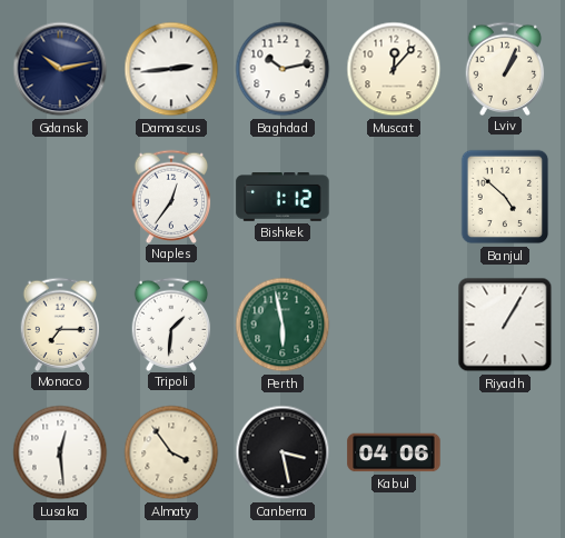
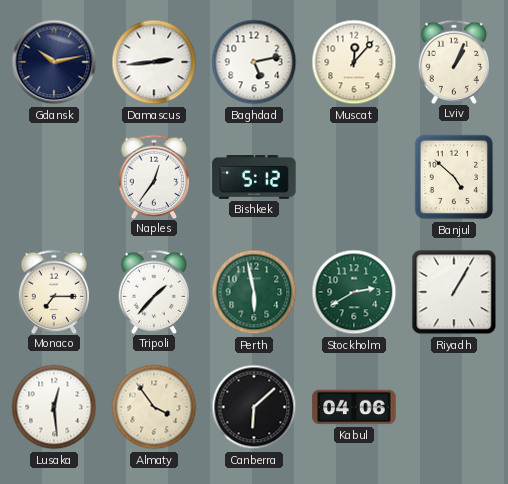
Baghdad: 10:13 -> 5:13 (254, 62)
Bishkek: 1:12 -> 5:12 (254, 178)
Tripoli: 1:31 -> 1:37 (154, 291)
Stockholm: none -> 2:40 (354, 292)
Canberra: 3:28 -> 6:08 (254, 407)
